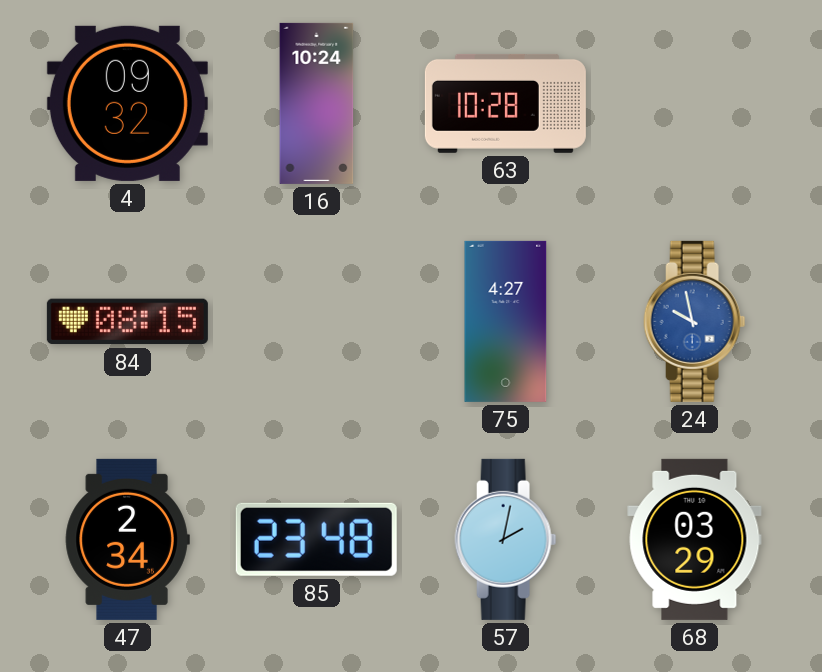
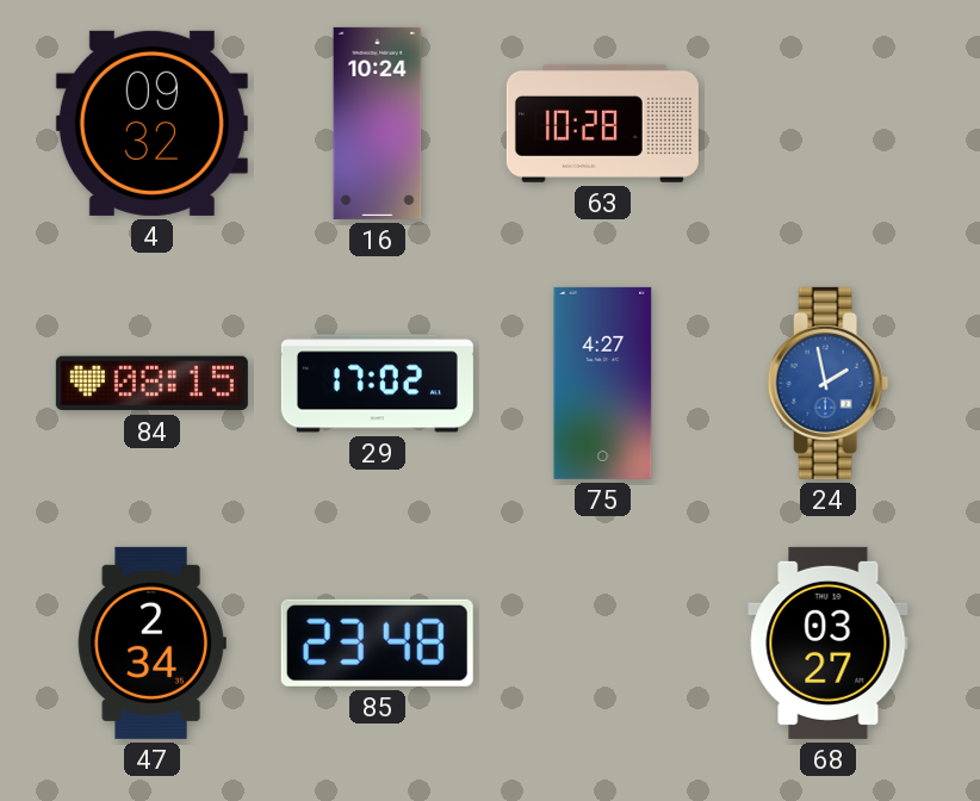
29: none -> 17:02 (377, 384)
24: 9:58 -> 1:58 (829, 383)
57: 2:02 -> none (506, 539)
68: 03:29 -> 03:27 (829, 642)
